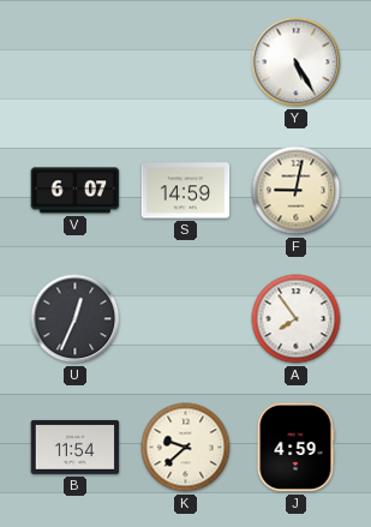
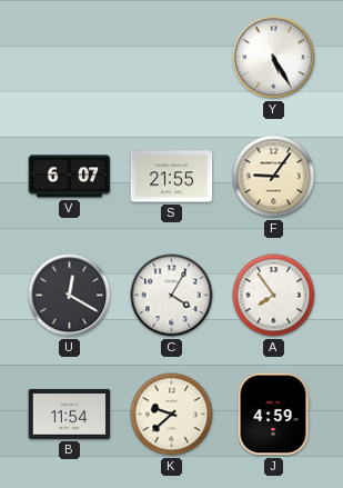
S: 14:59 -> 21:55 (172, 177)
F: 9:02 -> 9:06 (274, 177)
U: 12:34 -> 12:20 (70, 296)
C: none -> 4:05 (172, 296)
